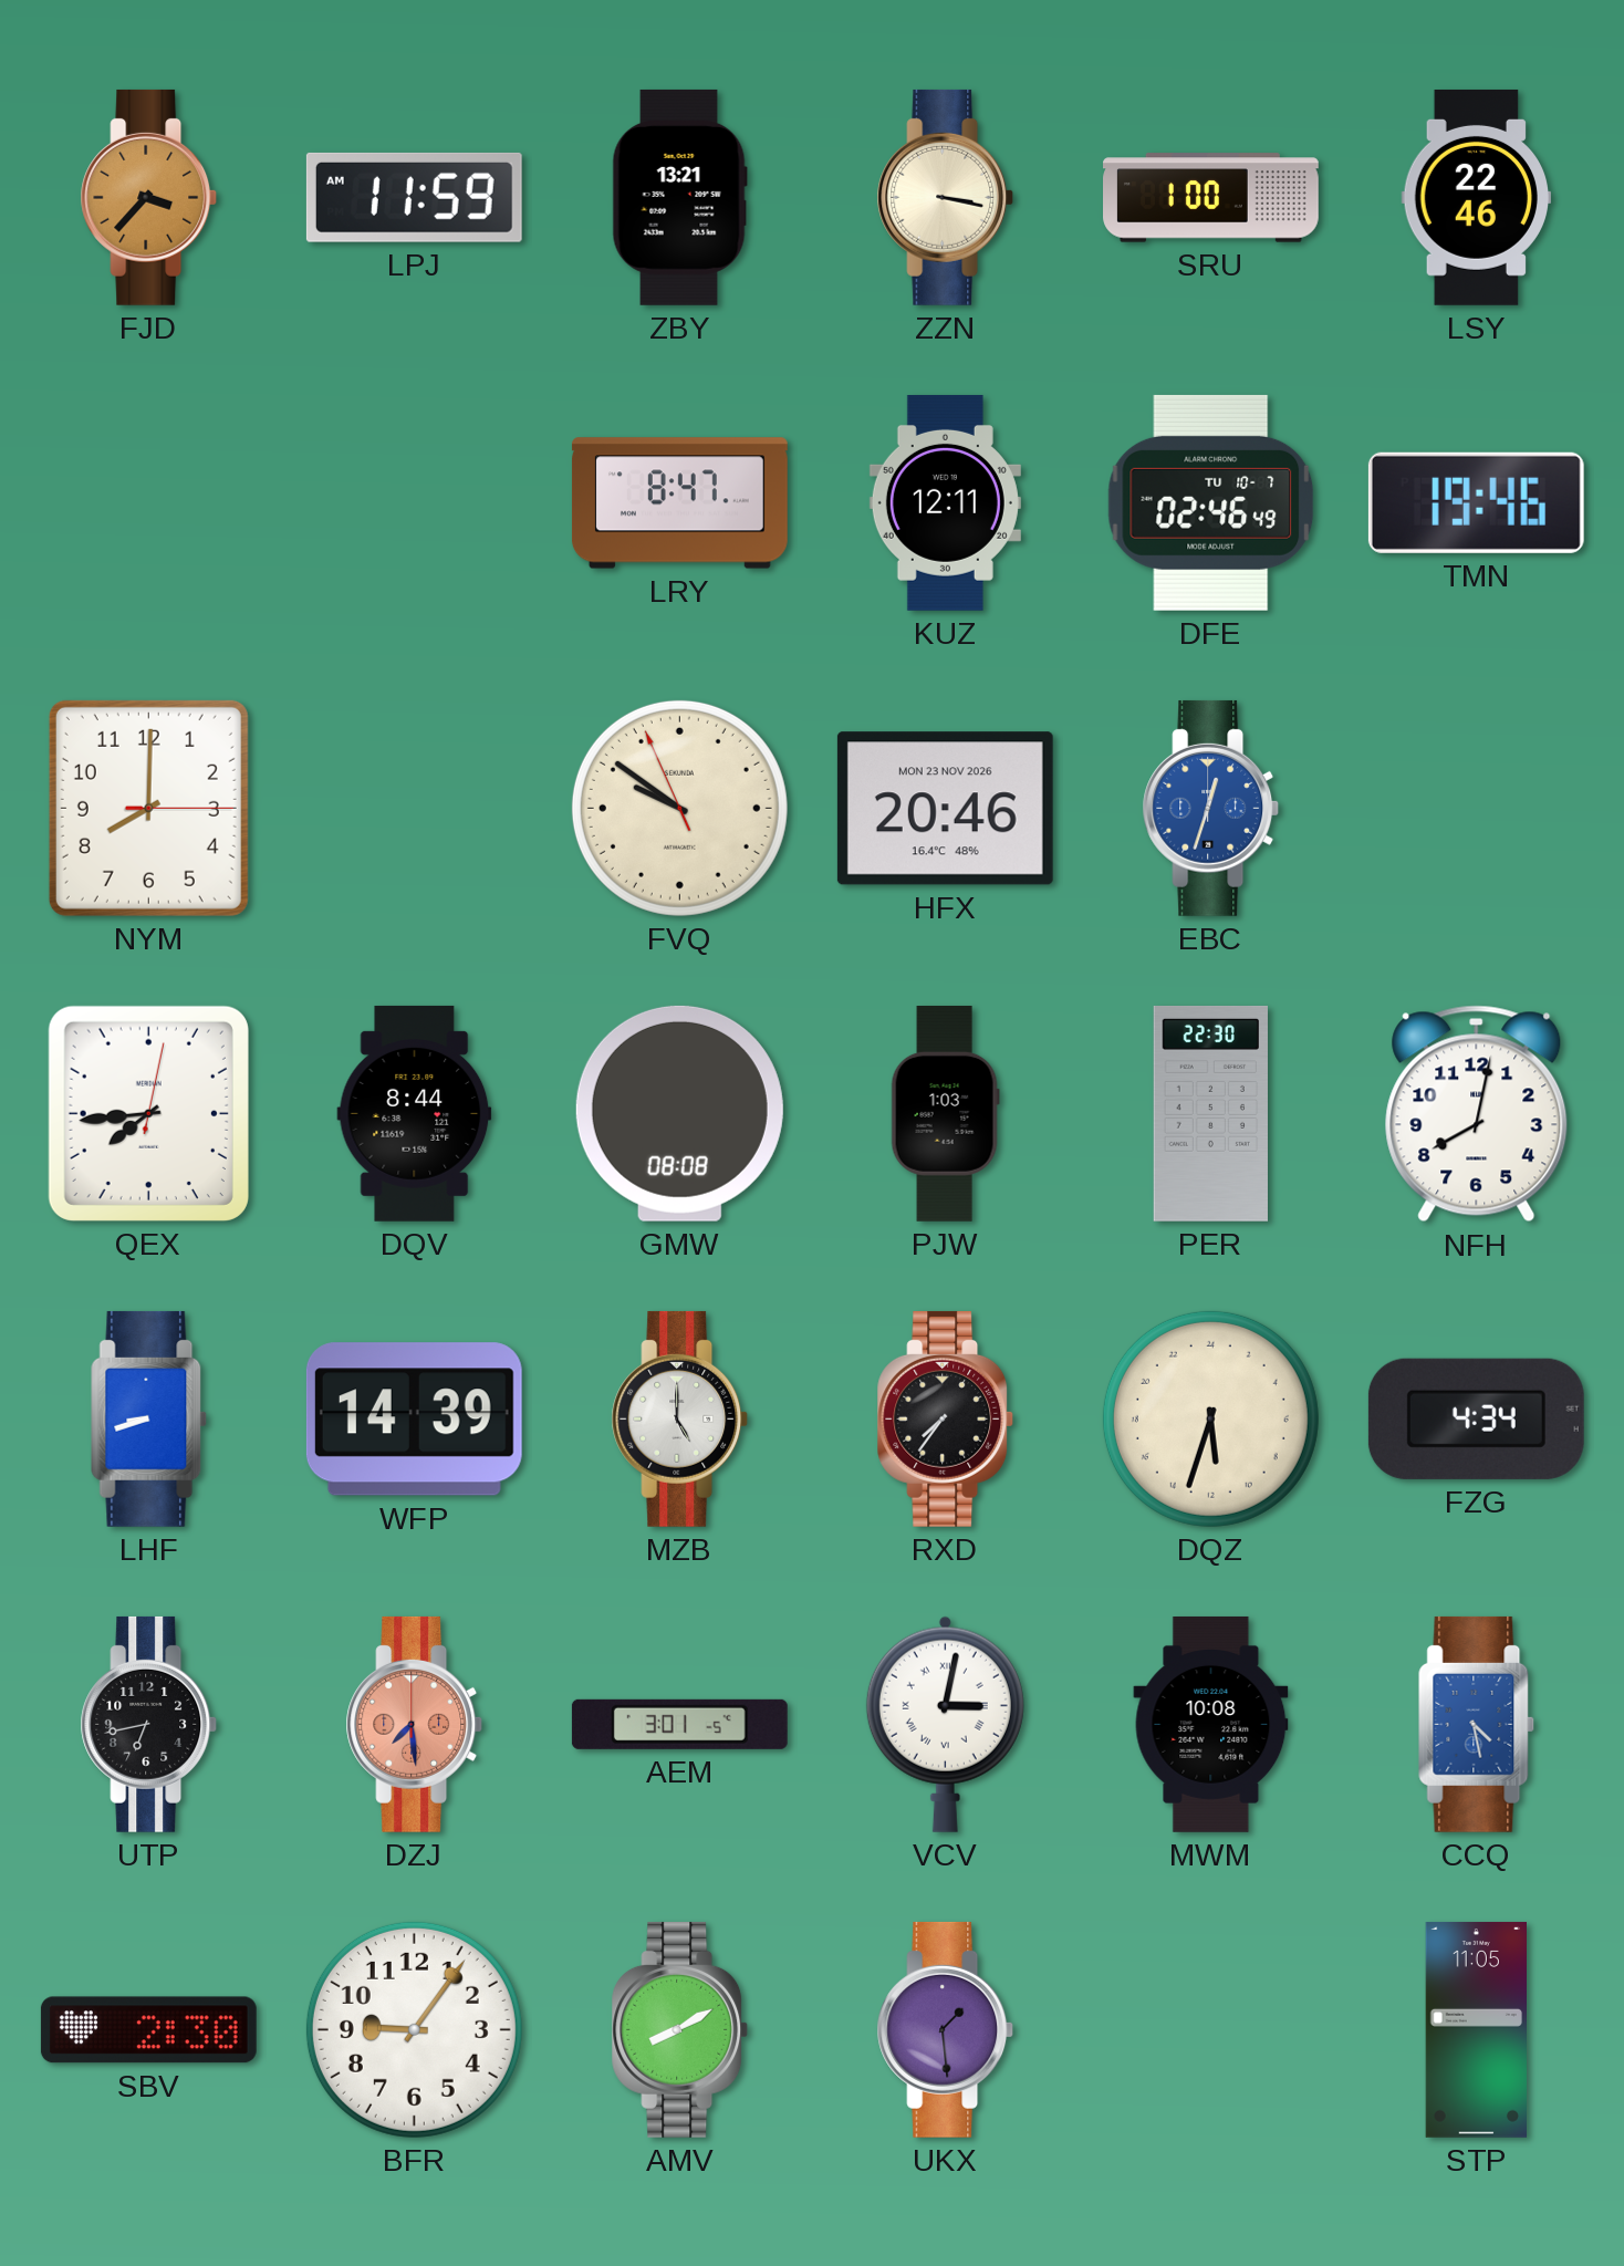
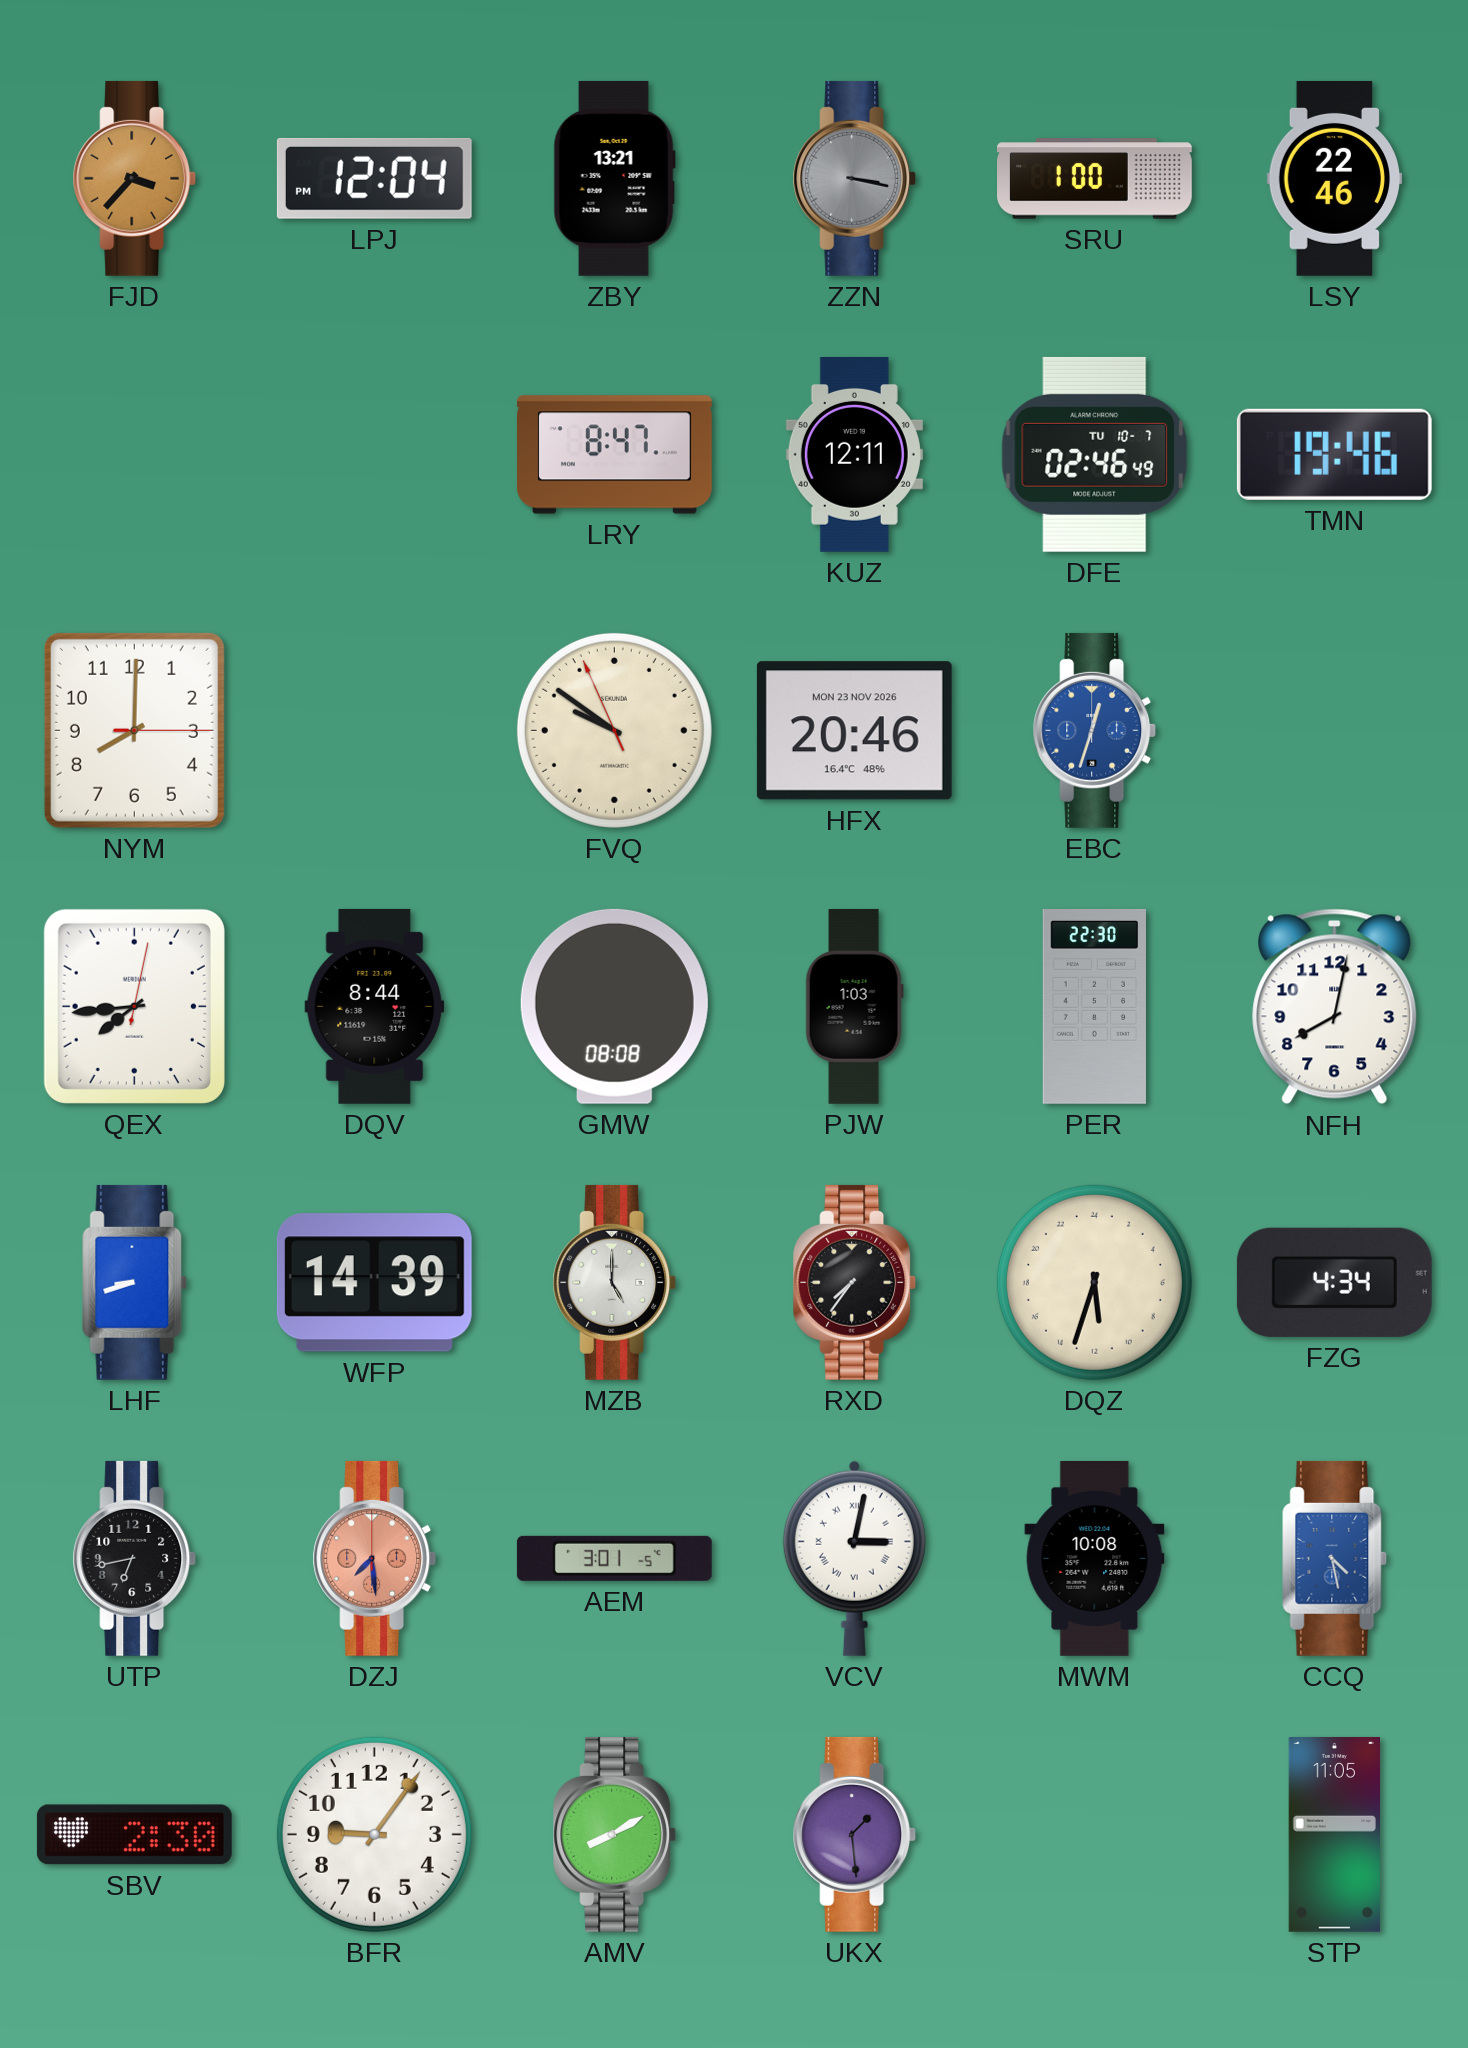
LPJ: 11:59 -> 12:04 (374, 178)
ZZN dial: cream -> grey (855, 178)
